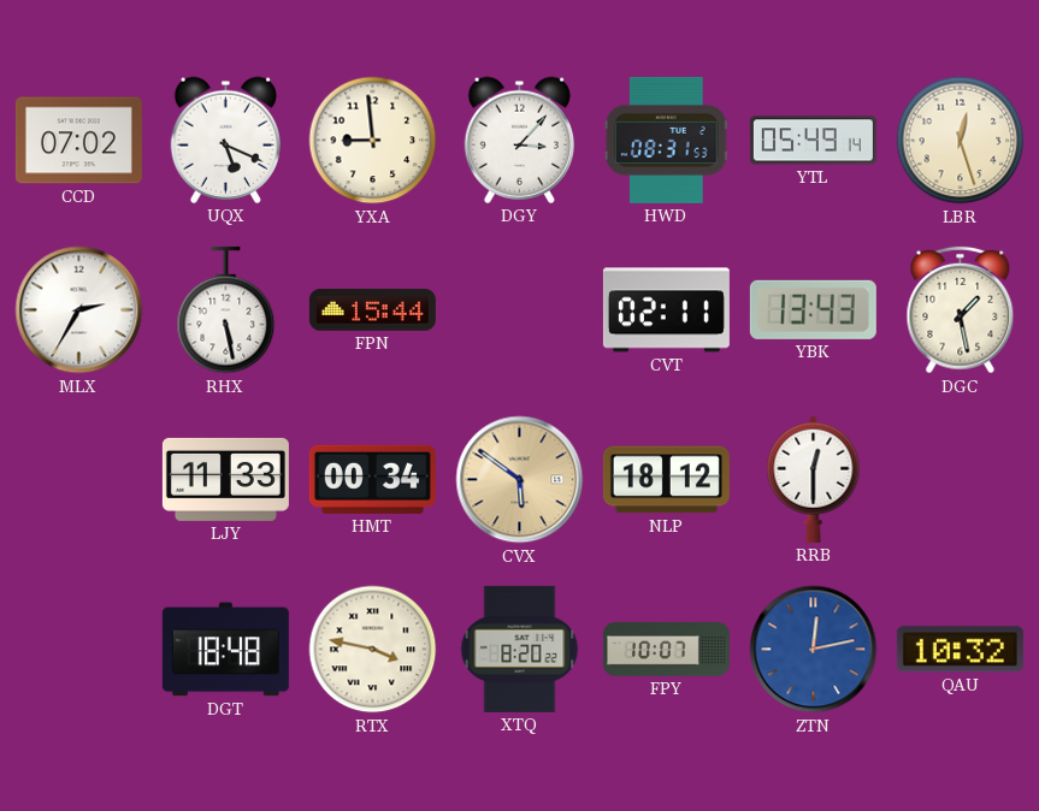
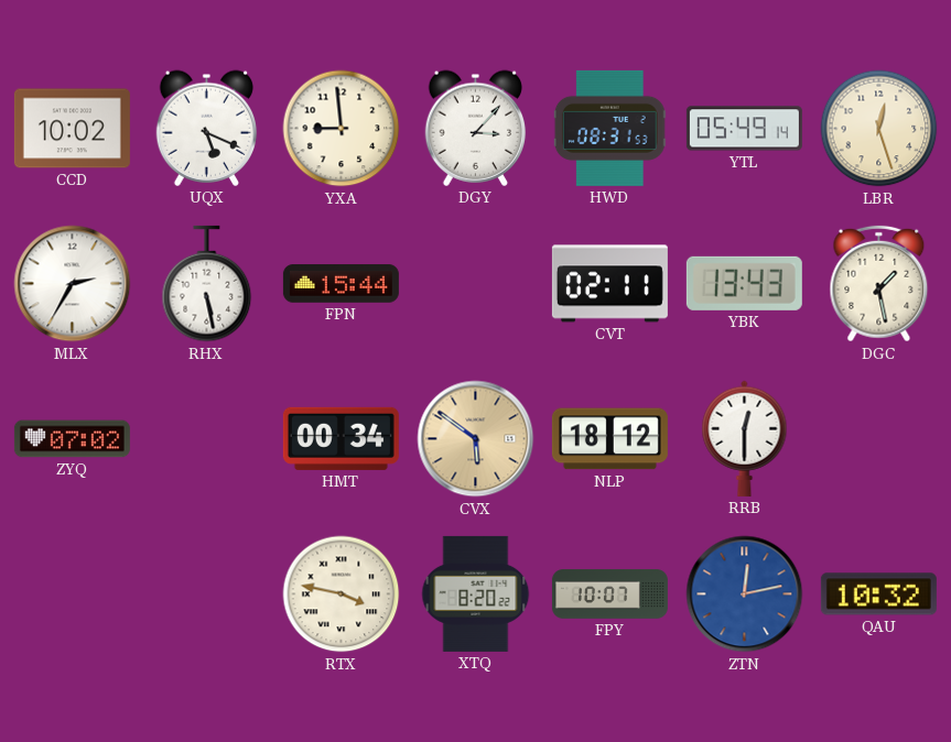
CCD: 07:02 -> 10:02 (72, 129)
ZYQ: none -> 07:02 (72, 439)
LJY: 11:33 -> none (225, 479)
DGT: 18:48 -> none (225, 650)
